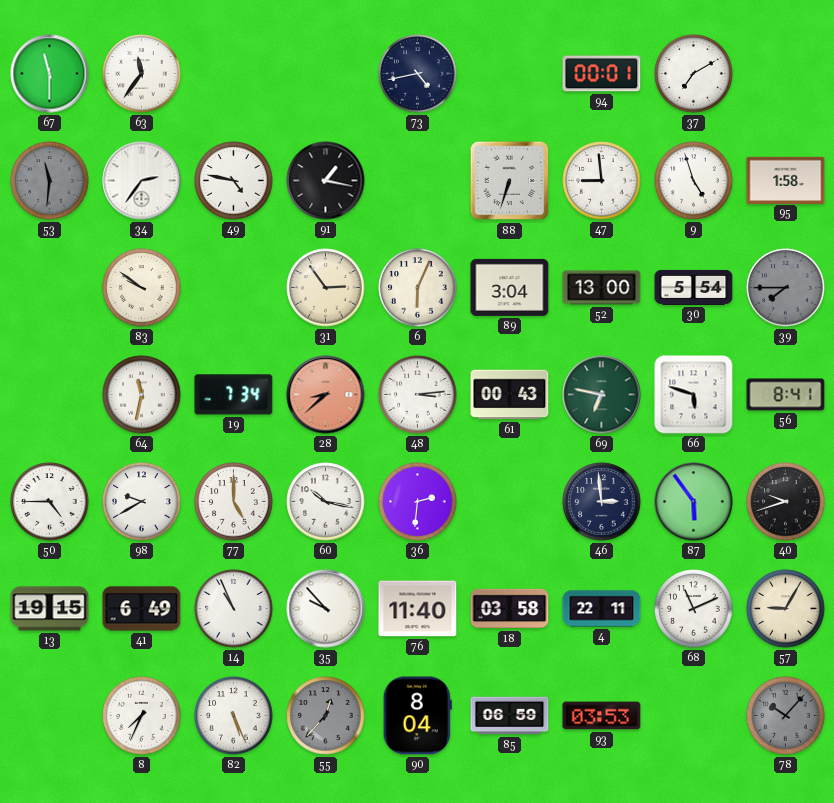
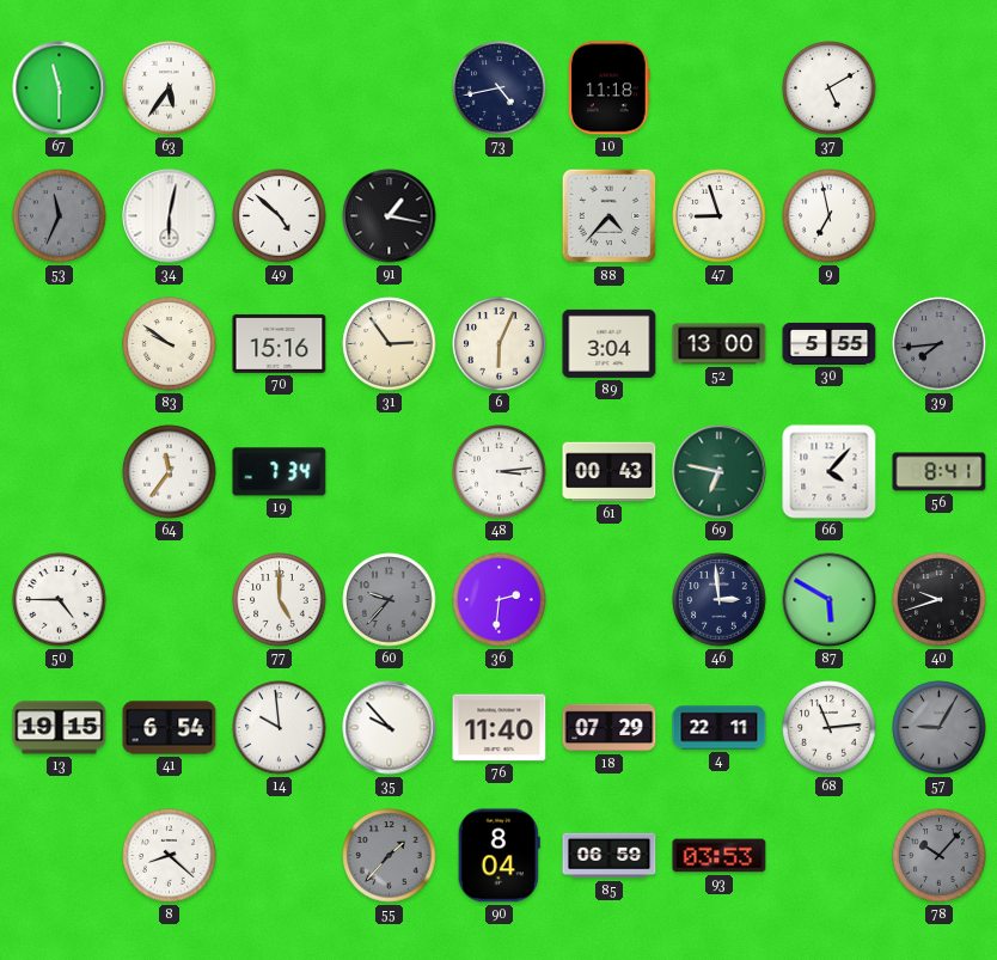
63: 11:36 -> 5:36 (170, 88)
10: none -> 11:18 (610, 88)
94: 00:01 -> none (602, 74)
37: 7:10 -> 5:10 (830, 88)
53: 11:31 -> 11:34 (60, 216)
34: 2:36 -> 6:02 (170, 216)
49: 4:47 -> 4:52 (280, 216)
88: 6:33 -> 4:37 (610, 216)
47: 8:59 -> 8:57 (720, 216)
9: 4:57 -> 6:58 (830, 216)
95: 1:58 -> none (786, 180)
70: none -> 15:16 (280, 343)
30: 5:54 -> 5:55 (830, 343)
39: 7:45 -> 7:44 (940, 344)
64: 11:32 -> 11:36 (170, 472)
28: 8:38 -> none (326, 395)
66: 5:48 -> 4:07 (830, 472)
98: 9:40 -> none (142, 502)
60: 10:17 -> 9:37 (390, 600)
60 dial: white -> grey (390, 600)
87: 5:54 -> 5:50 (830, 600)
41: 6:49 -> 6:54 (170, 728)
14: 10:56 -> 9:59 (280, 728)
18: 03:58 -> 07:29 (610, 728)
68: 11:11 -> 11:14 (830, 728)
57 dial: cream -> grey (940, 728)
8: 7:34 -> 8:22 (170, 856)
82: 5:26 -> none (234, 716)
55: 12:37 -> 1:37 (390, 856)
